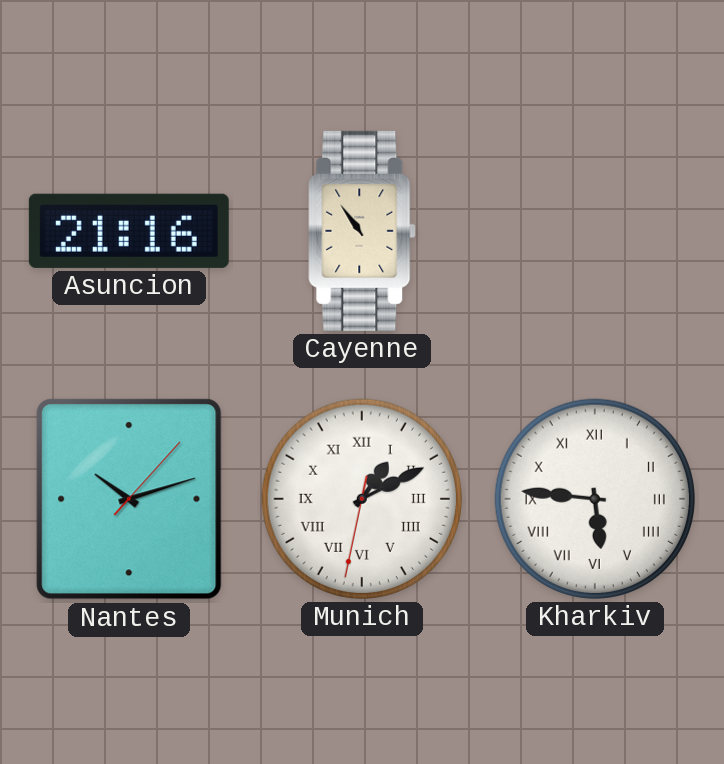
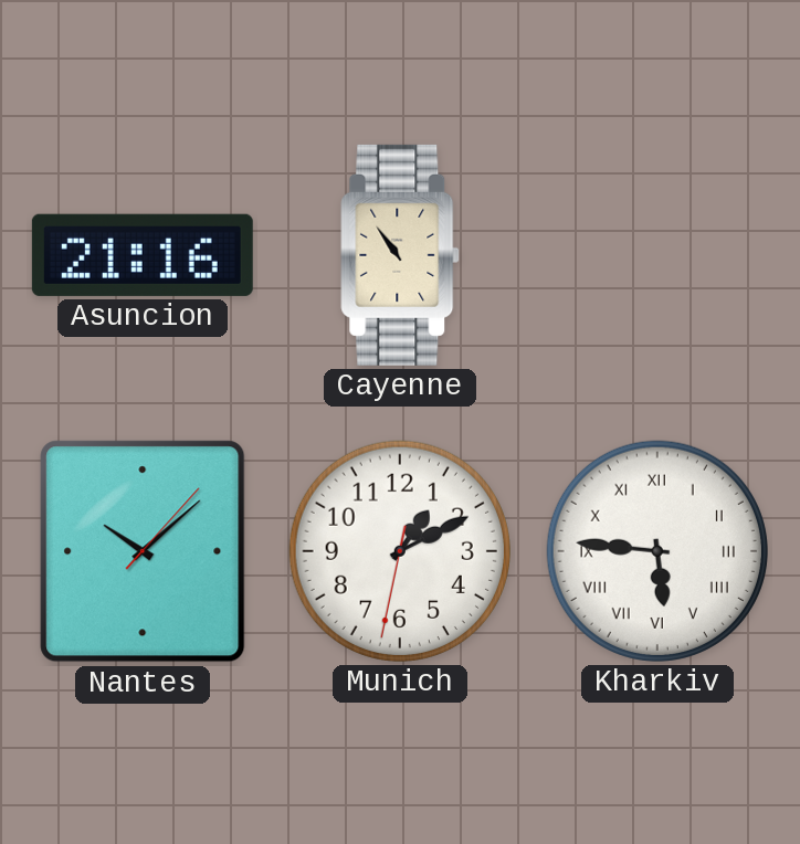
Nantes: 10:12 -> 10:08 (143, 551)
Munich numerals: Roman -> Arabic (400, 551)
